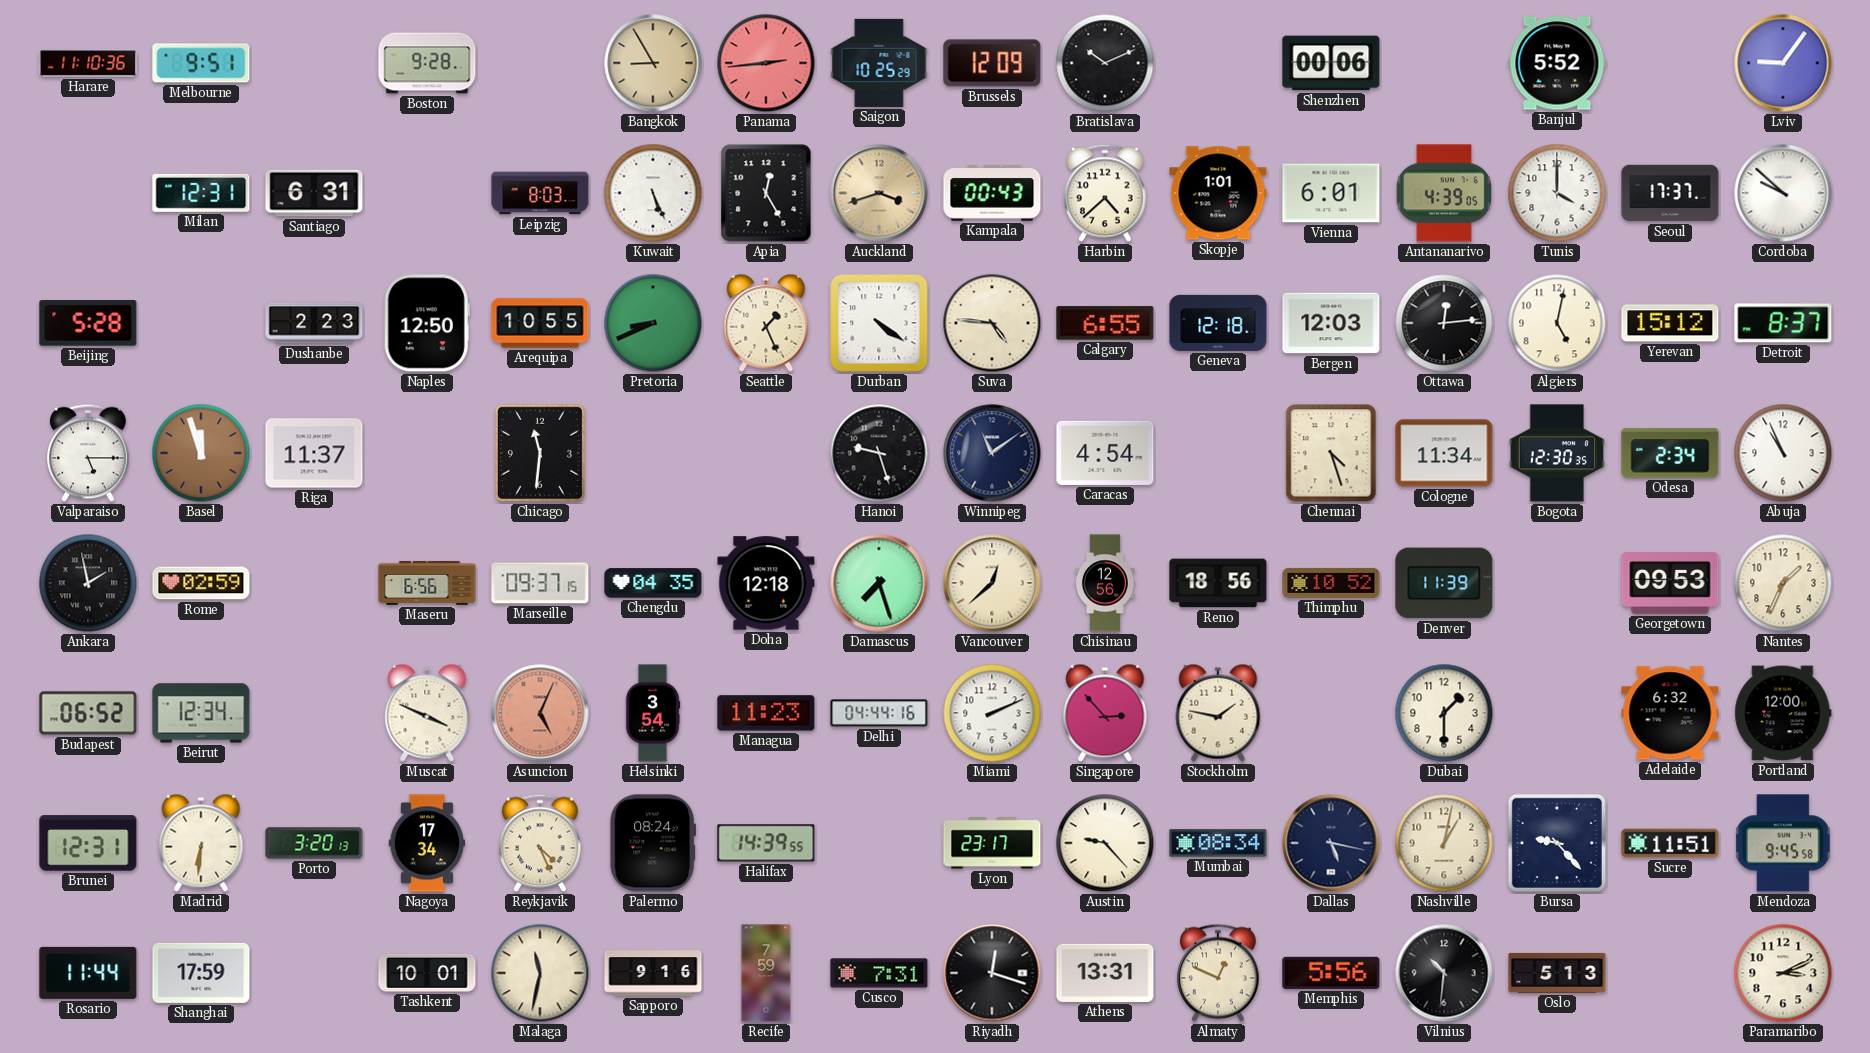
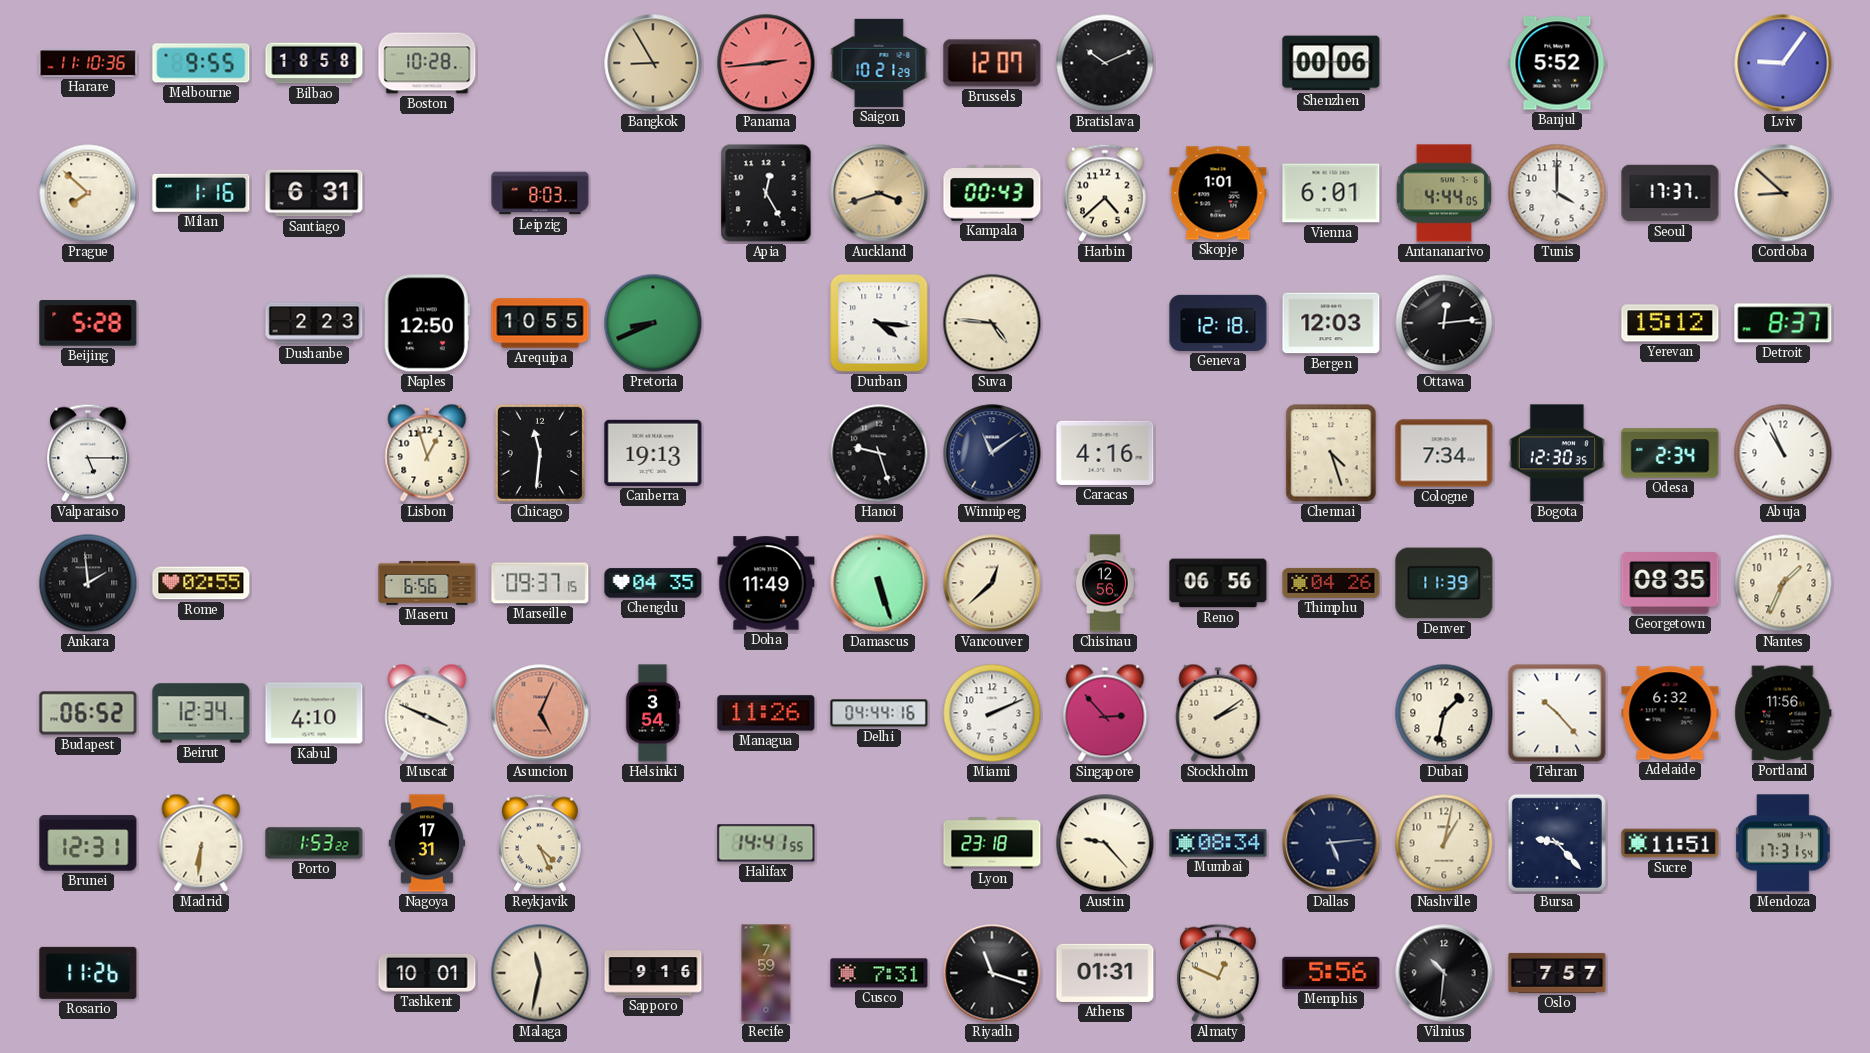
Melbourne: 9:51 -> 9:55 (201, 63)
Bilbao: none -> 18:58 (314, 63)
Boston: 9:28 -> 10:28 (427, 63)
Saigon: 10:25 -> 10:21 (879, 63)
Brussels: 12:09 -> 12:07 (992, 63)
Prague: none -> 7:52 (88, 193)
Milan: 12:31 -> 1:16 (201, 193)
Kuwait: 5:26 -> none (653, 193)
Antananarivo: 4:39 -> 4:44 (1443, 193)
Cordoba: 9:52 -> 8:52 (1783, 193)
Cordoba dial: white -> champagne (1783, 193)
Seattle: 1:26 -> none (766, 323)
Durban: 4:21 -> 4:16 (879, 323)
Calgary: 6:55 -> none (1105, 323)
Algiers: 5:02 -> none (1557, 323)
Basel: 11:57 -> none (201, 453)
Riga: 11:37 -> none (314, 453)
Lisbon: none -> 12:57 (427, 453)
Canberra: none -> 19:13 (653, 453)
Caracas: 4:54 -> 4:16 (1105, 453)
Cologne: 11:34 -> 7:34 (1444, 453)
Ankara: 1:58 -> 1:59 (88, 583)
Rome: 02:59 -> 02:55 (201, 583)
Doha: 12:18 -> 11:49 (766, 583)
Damascus: 7:27 -> 5:27 (879, 583)
Reno: 18:56 -> 06:56 (1218, 583)
Thimphu: 10:52 -> 04:26 (1331, 583)
Georgetown: 09:53 -> 08:35 (1670, 584)
Kabul: none -> 4:10 (314, 713)
Managua: 11:23 -> 11:26 (766, 713)
Stockholm: 1:47 -> 2:09 (1218, 713)
Dubai: 1:30 -> 1:32 (1444, 713)
Tehran: none -> 10:23 (1557, 713)
Portland: 12:00 -> 11:56 (1783, 713)
Porto: 3:20 -> 1:53 (314, 843)
Nagoya: 17:34 -> 17:31 (427, 843)
Palermo: 08:24 -> none (652, 843)
Halifax: 14:39 -> 14:41 (766, 843)
Lyon: 23:17 -> 23:18 (992, 843)
Dallas: 5:17 -> 5:14 (1331, 843)
Mendoza: 9:45 -> 17:31 (1783, 843)
Rosario: 11:44 -> 11:26 (88, 973)
Shanghai: 17:59 -> none (201, 973)
Riyadh: 12:18 -> 11:18 (992, 973)
Athens: 13:31 -> 01:31 (1105, 973)
Oslo: 5:13 -> 7:57 (1557, 973)
Paramaribo: 3:11 -> none (1783, 973)
